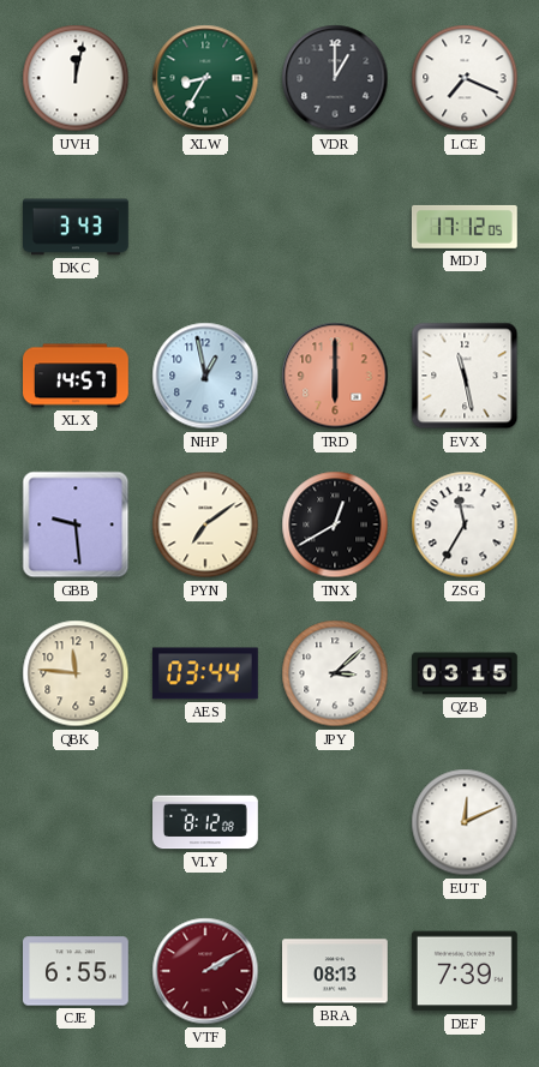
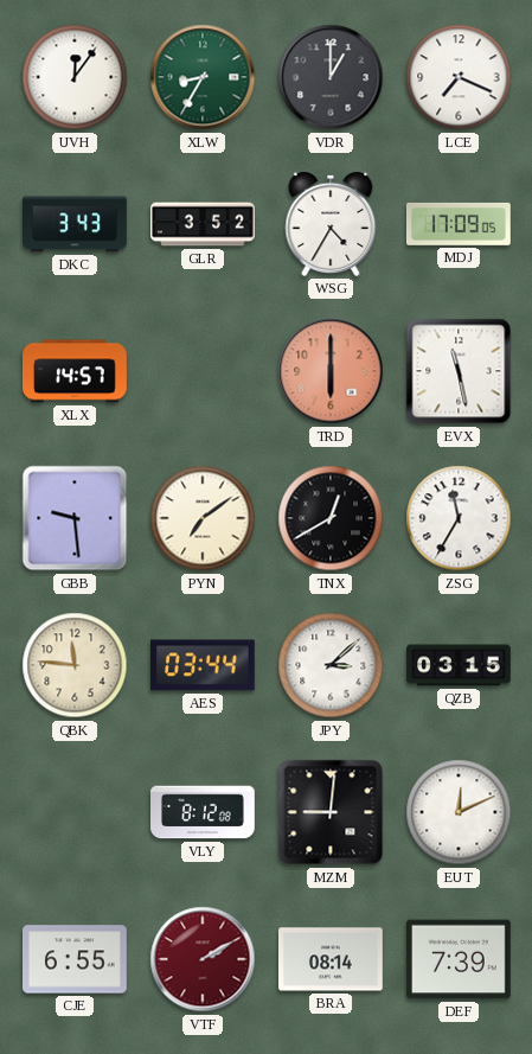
UVH: 12:02 -> 12:06 (75, 77)
GLR: none -> 3:52 (203, 224)
WSG: none -> 4:35 (331, 224)
MDJ: 17:12 -> 17:09 (459, 224)
NHP: 12:58 -> none (205, 376)
MZM: none -> 9:01 (331, 812)
BRA: 08:13 -> 08:14 (332, 959)
